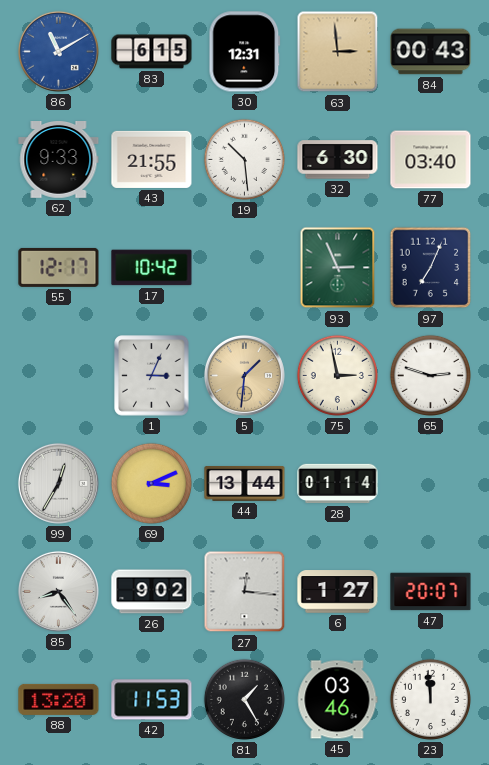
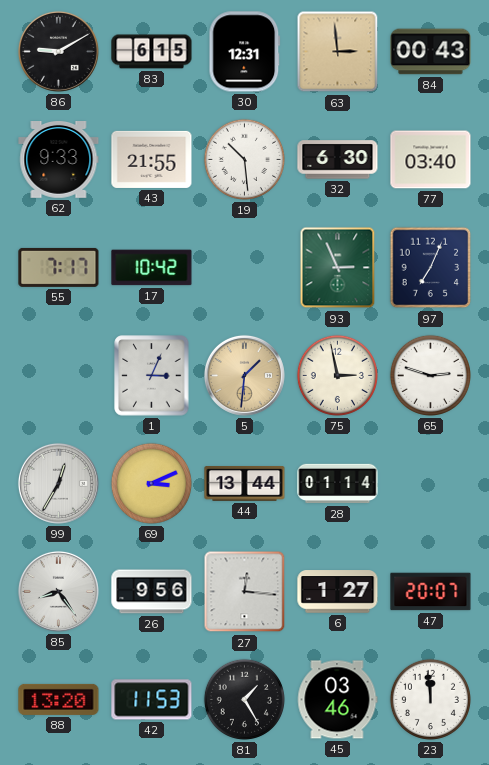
86: 11:10 -> 9:10 (58, 51)
86 dial: blue -> black (58, 51)
55: 12:17 -> 7:17 (59, 267)
26: 9:02 -> 9:56 (152, 592)
